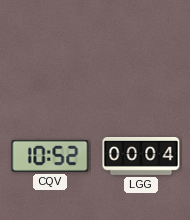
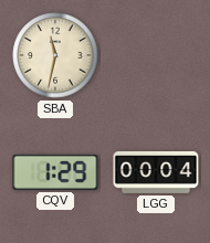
SBA: none -> 11:32 (55, 55)
CQV: 10:52 -> 1:29 (55, 172)
